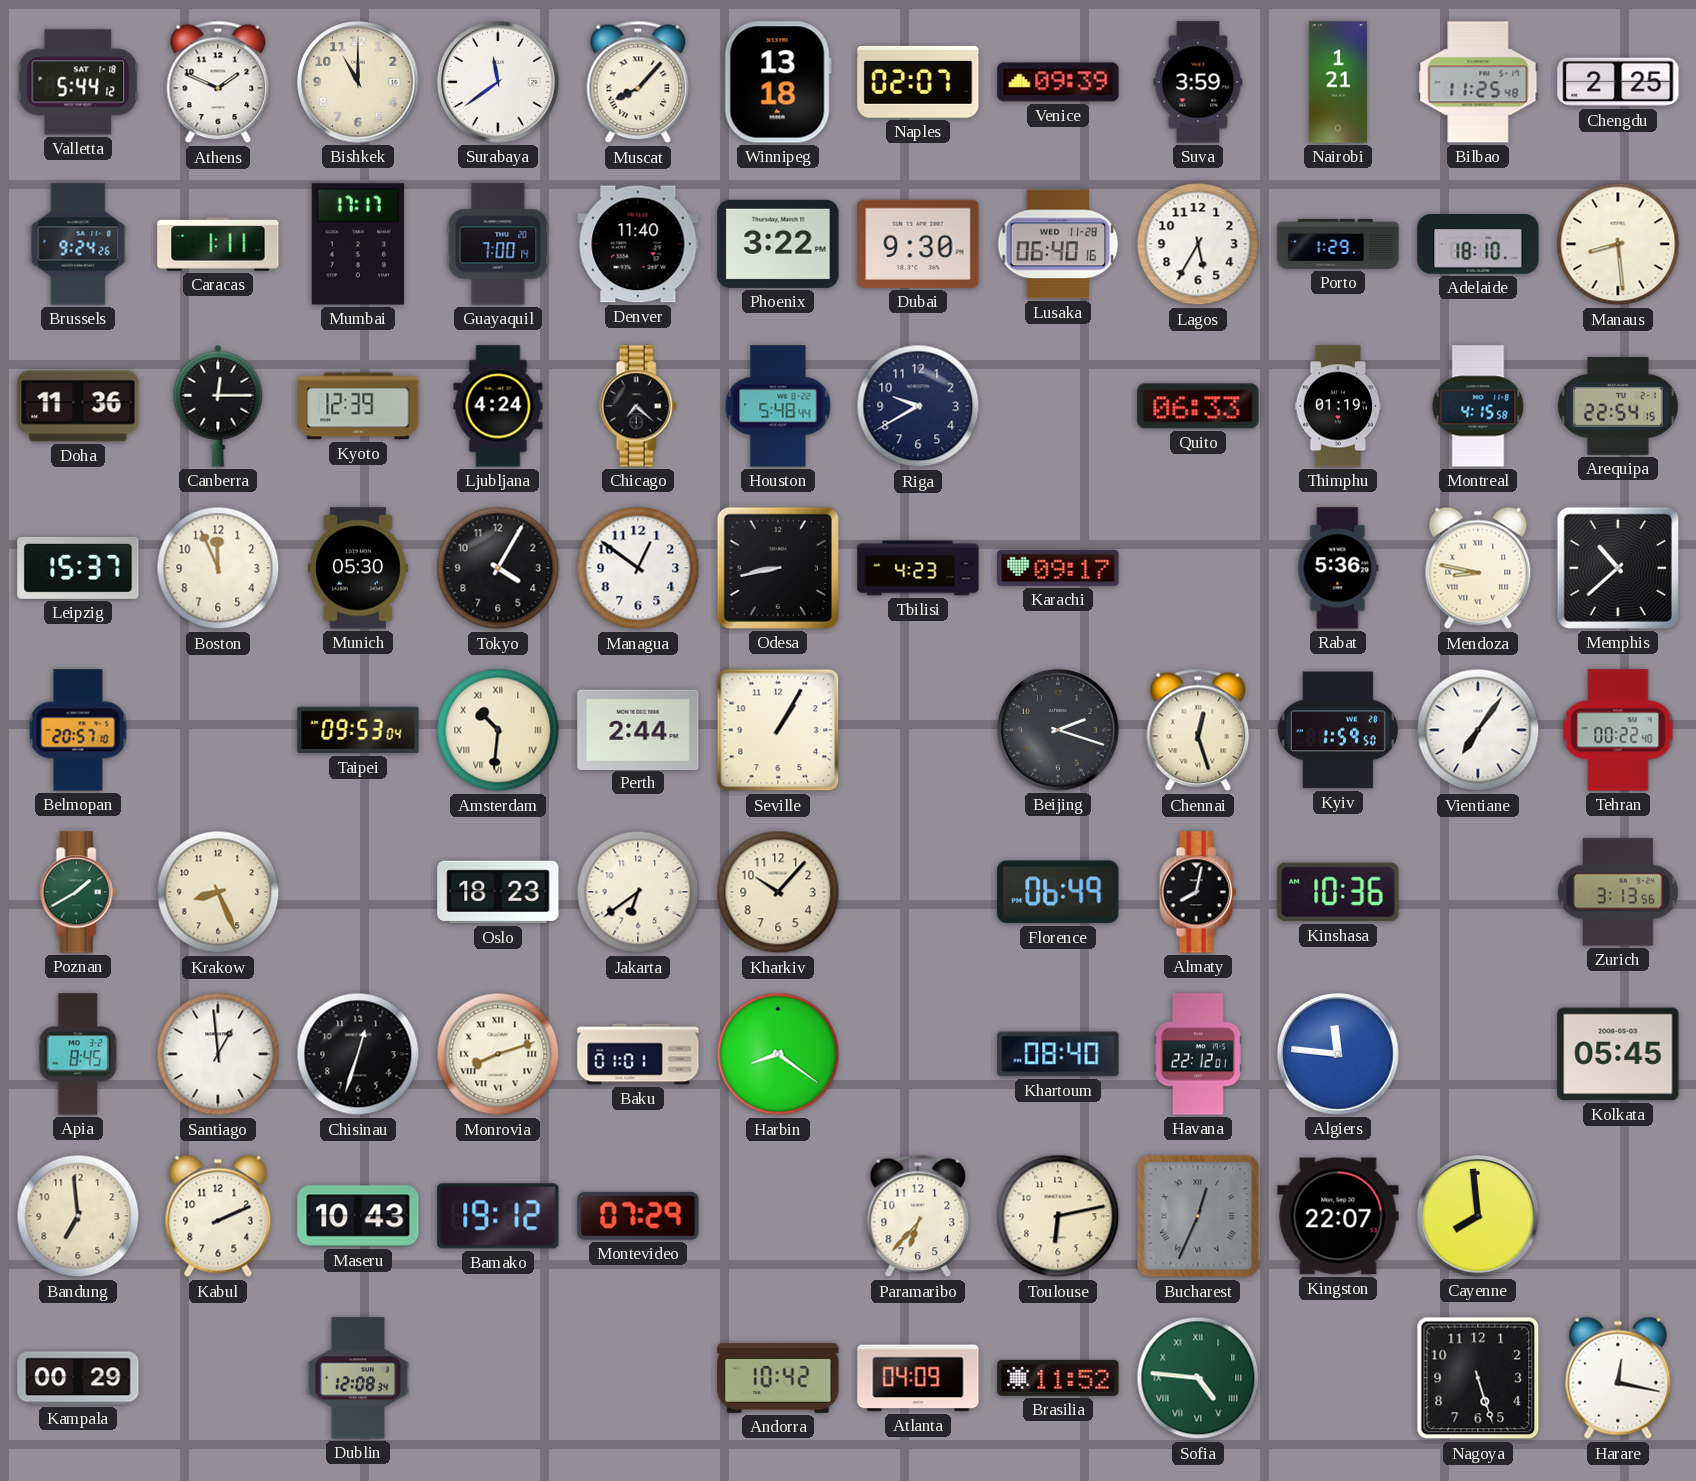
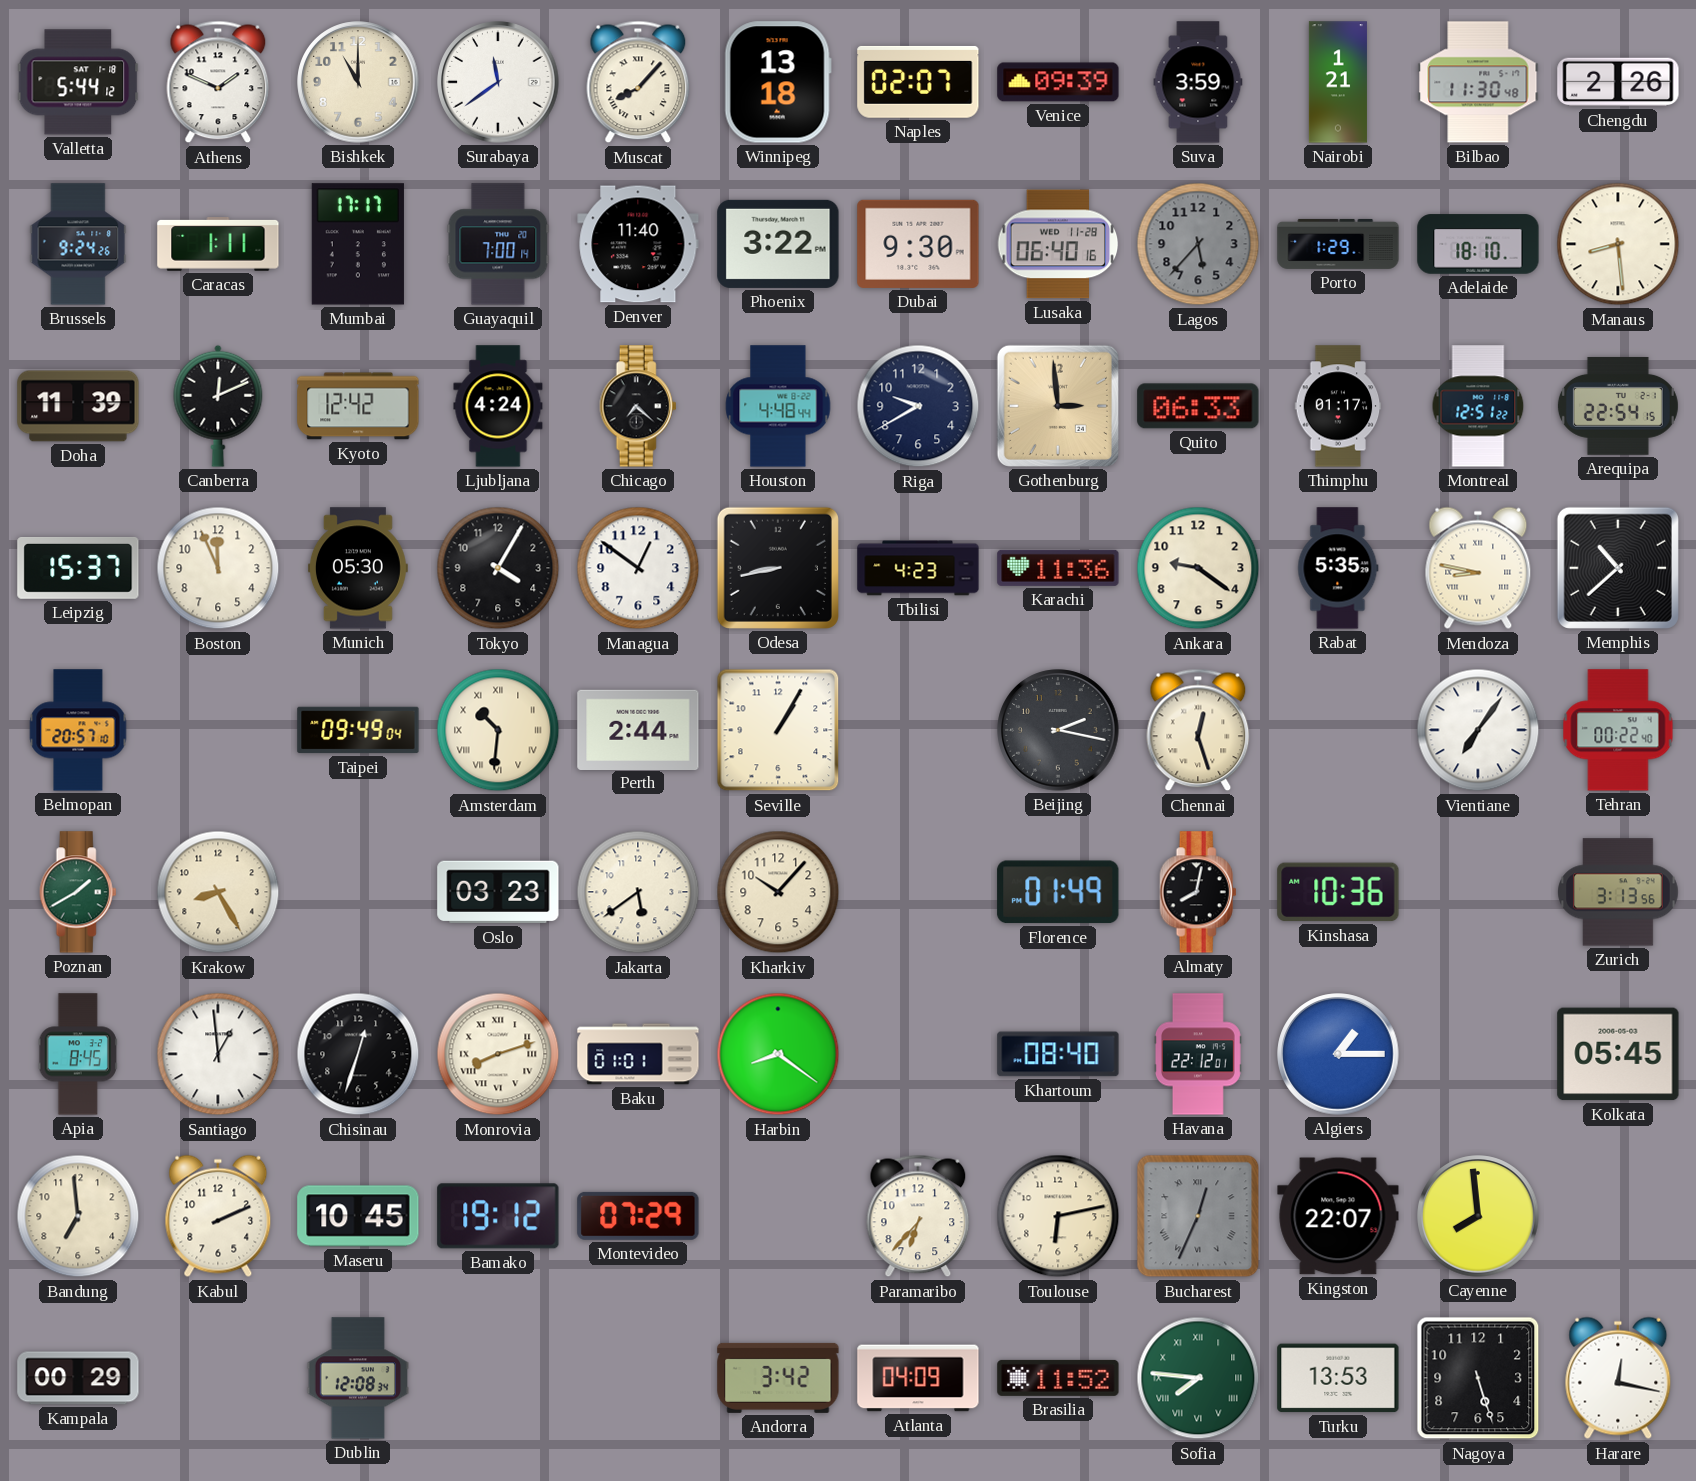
Bilbao: 11:25 -> 11:30 (1478, 82)
Chengdu: 2:25 -> 2:26 (1618, 82)
Lagos: 5:35 -> 5:37 (1198, 244)
Lagos dial: white -> grey (1198, 244)
Doha: 11:36 -> 11:39 (78, 406)
Canberra: 12:15 -> 12:11 (218, 406)
Kyoto: 12:39 -> 12:42 (358, 406)
Houston: 5:48 -> 4:48 (778, 406)
Gothenburg: none -> 2:59 (1058, 406)
Thimphu: 01:19 -> 01:17 (1338, 406)
Montreal: 4:15 -> 12:51 (1478, 406)
Karachi: 09:17 -> 11:36 (1058, 568)
Ankara: none -> 9:21 (1198, 568)
Rabat: 5:36 -> 5:35 (1338, 568)
Taipei: 09:53 -> 09:49 (358, 730)
Beijing: 2:18 -> 2:17 (1058, 730)
Kyiv: 1:59 -> none (1338, 730)
Krakow: 8:26 -> 8:25 (218, 892)
Oslo: 18:23 -> 03:23 (498, 892)
Jakarta: 6:39 -> 5:39 (638, 892)
Florence: 06:49 -> 01:49 (1058, 892)
Algiers: 11:46 -> 1:15 (1338, 1054)
Maseru: 10:43 -> 10:45 (358, 1216)
Andorra: 10:42 -> 3:42 (778, 1378)
Sofia: 4:46 -> 7:46 (1198, 1378)
Turku: none -> 13:53 (1338, 1378)
